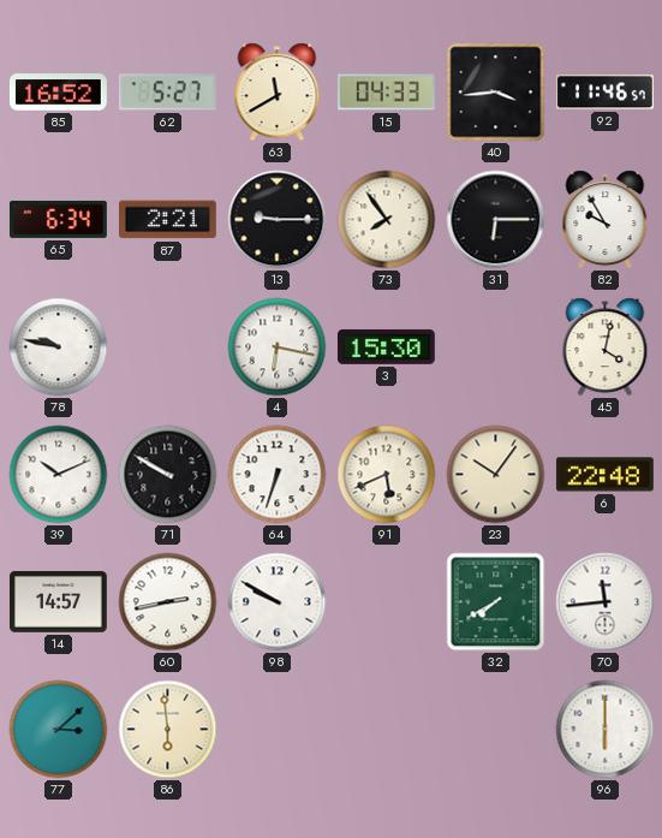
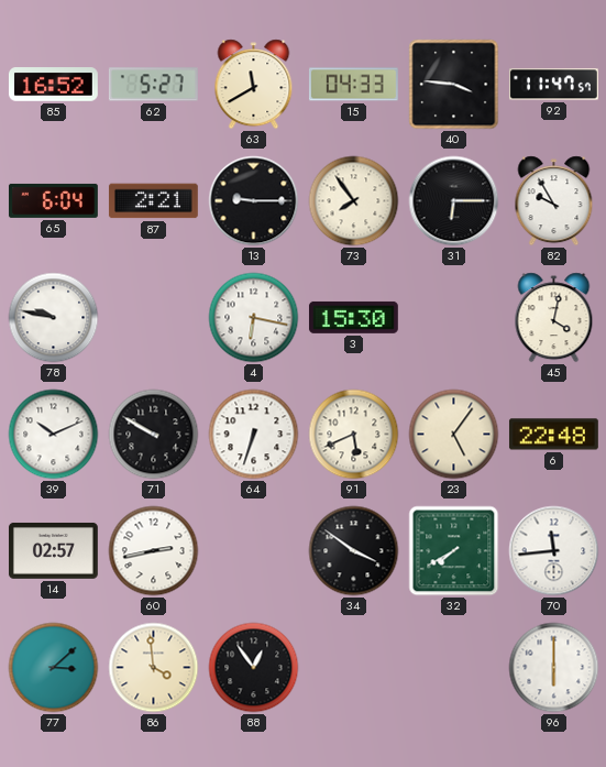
40: 3:44 -> 3:46 (454, 85)
92: 11:46 -> 11:47 (553, 85)
65: 6:34 -> 6:04 (53, 200)
23: 10:06 -> 5:06 (454, 435)
14: 14:57 -> 02:57 (53, 551)
98: 9:50 -> none (278, 602)
34: none -> 3:51 (354, 551)
86: 5:59 -> 3:59 (154, 668)
88: none -> 12:54 (254, 668)
